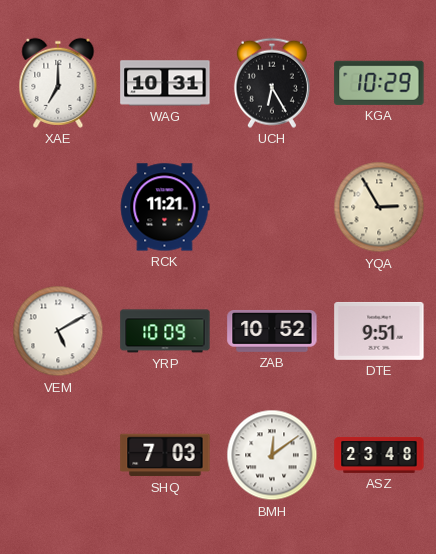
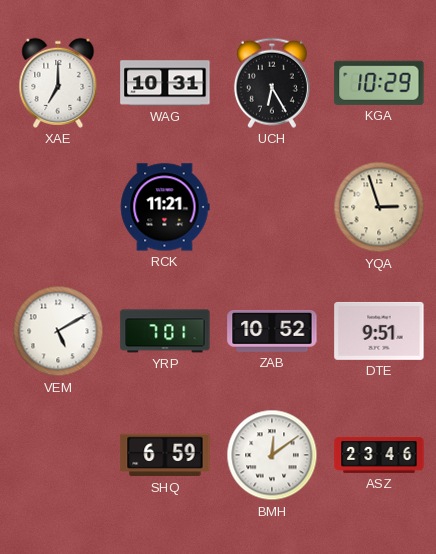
YQA: 2:55 -> 2:57 (379, 207)
YRP: 10:09 -> 7:01 (165, 331)
SHQ: 7:03 -> 6:59 (165, 455)
ASZ: 23:48 -> 23:46 (379, 455)
